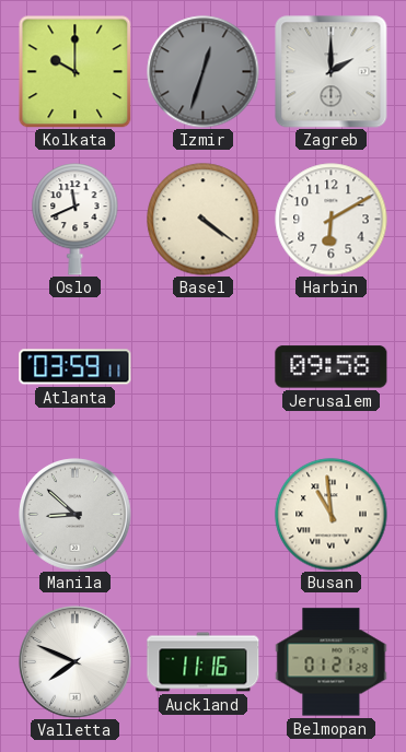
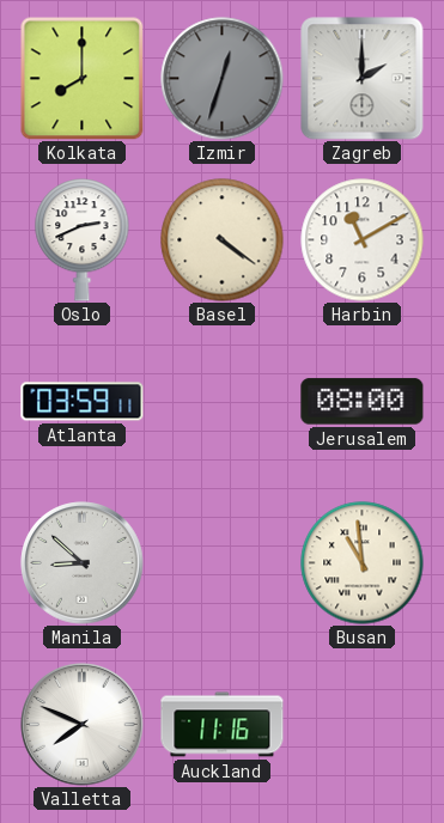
Kolkata: 10:00 -> 8:00 (81, 78)
Oslo: 11:41 -> 2:41 (83, 240)
Harbin: 6:10 -> 11:10 (363, 240)
Jerusalem: 09:58 -> 08:00 (363, 402)
Belmopan: 01:21 -> none (332, 662)
